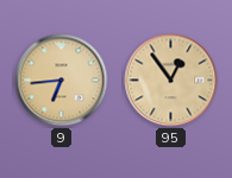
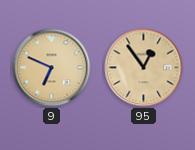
9: 6:44 -> 6:49 (52, 68)
